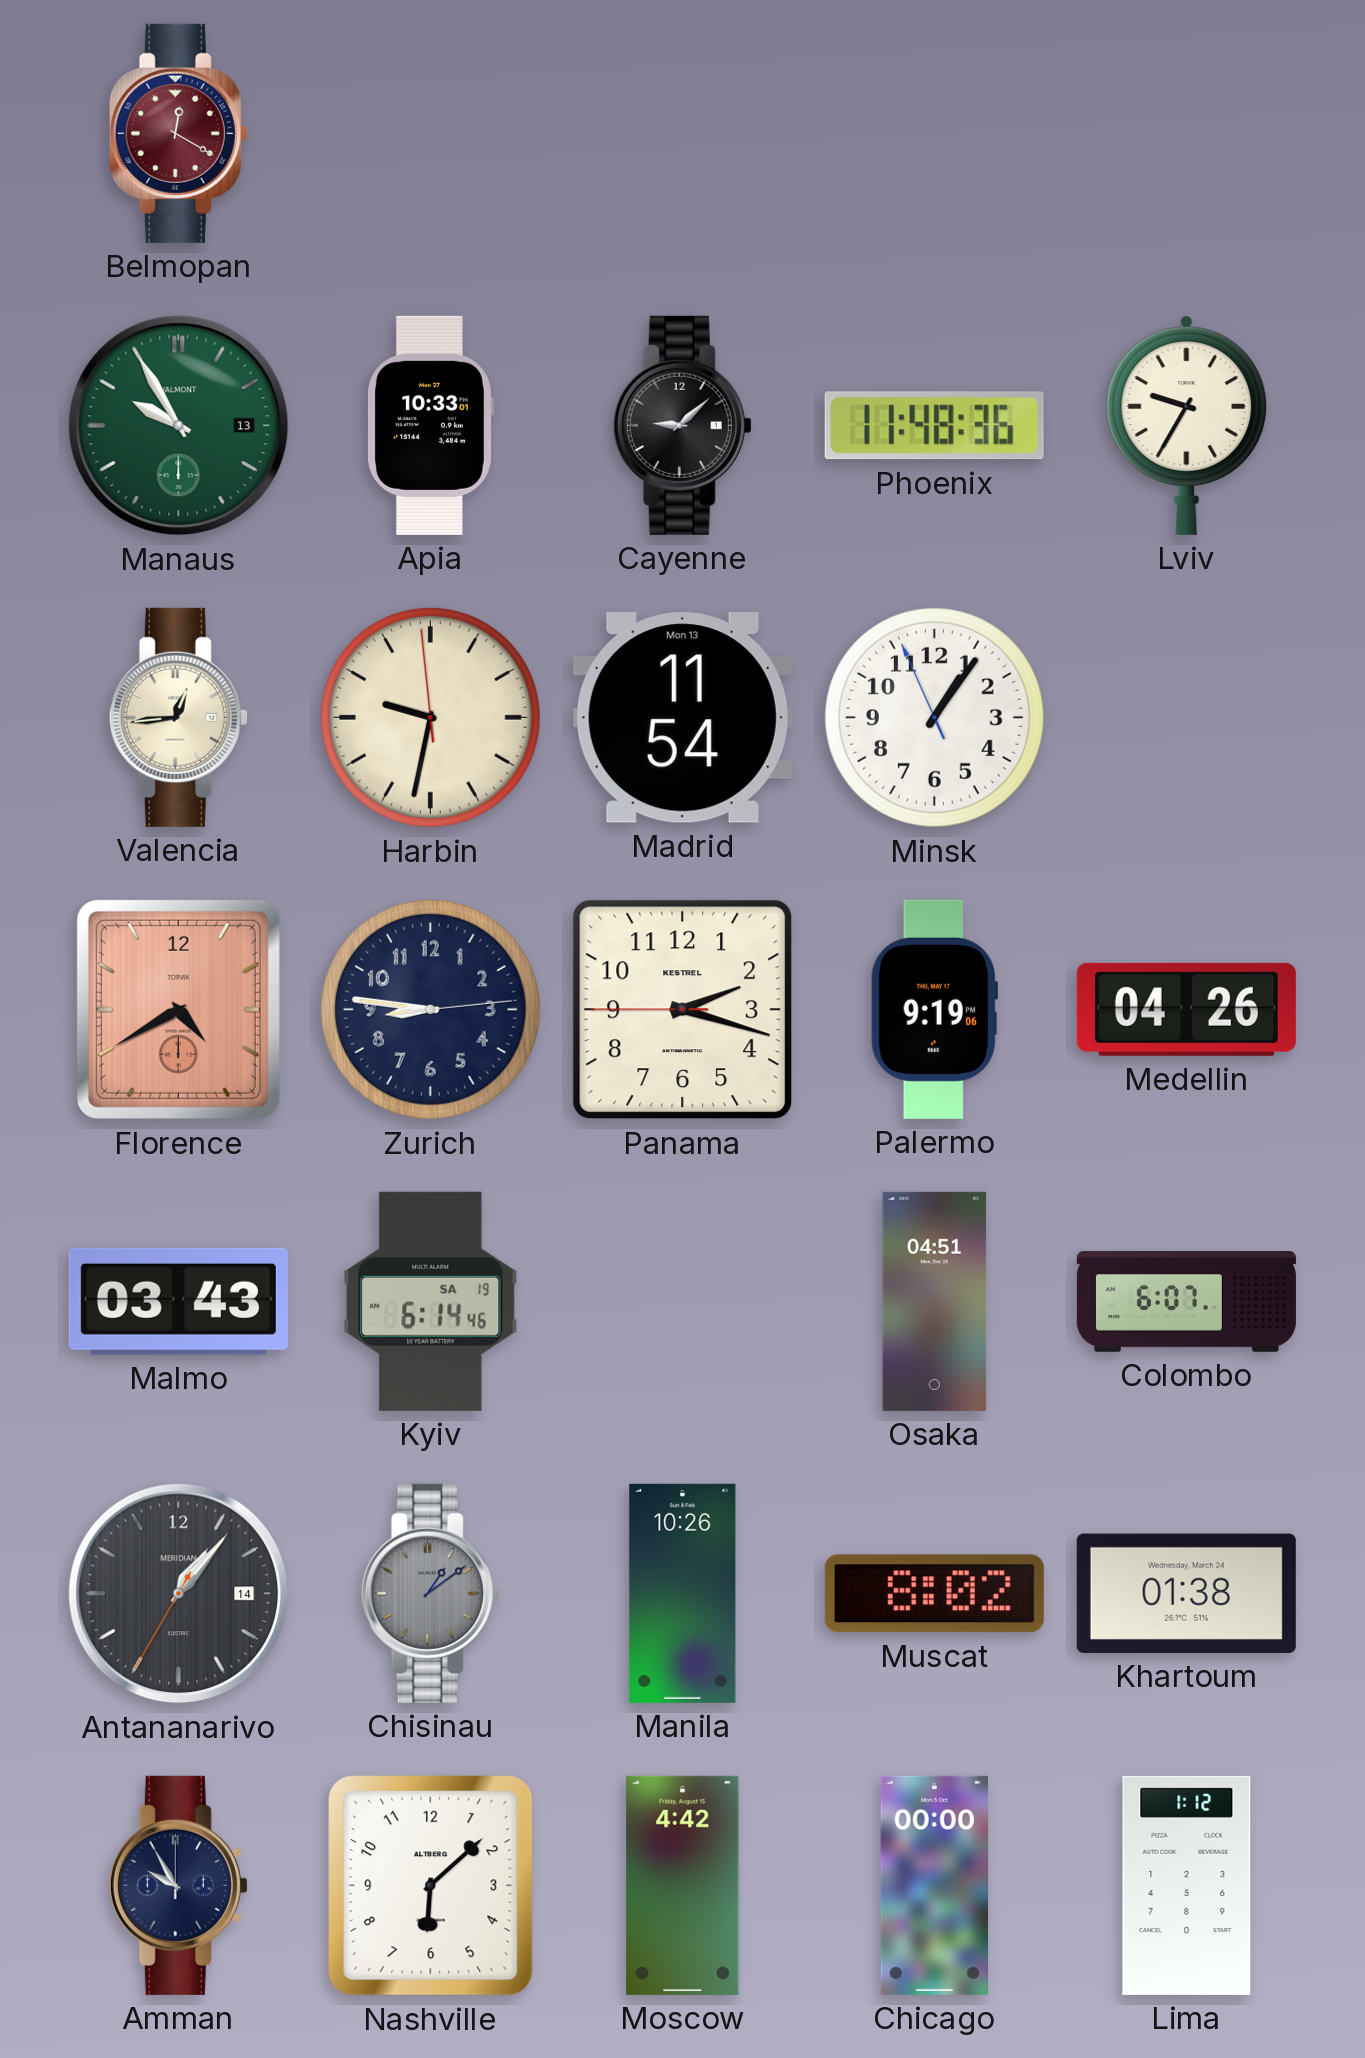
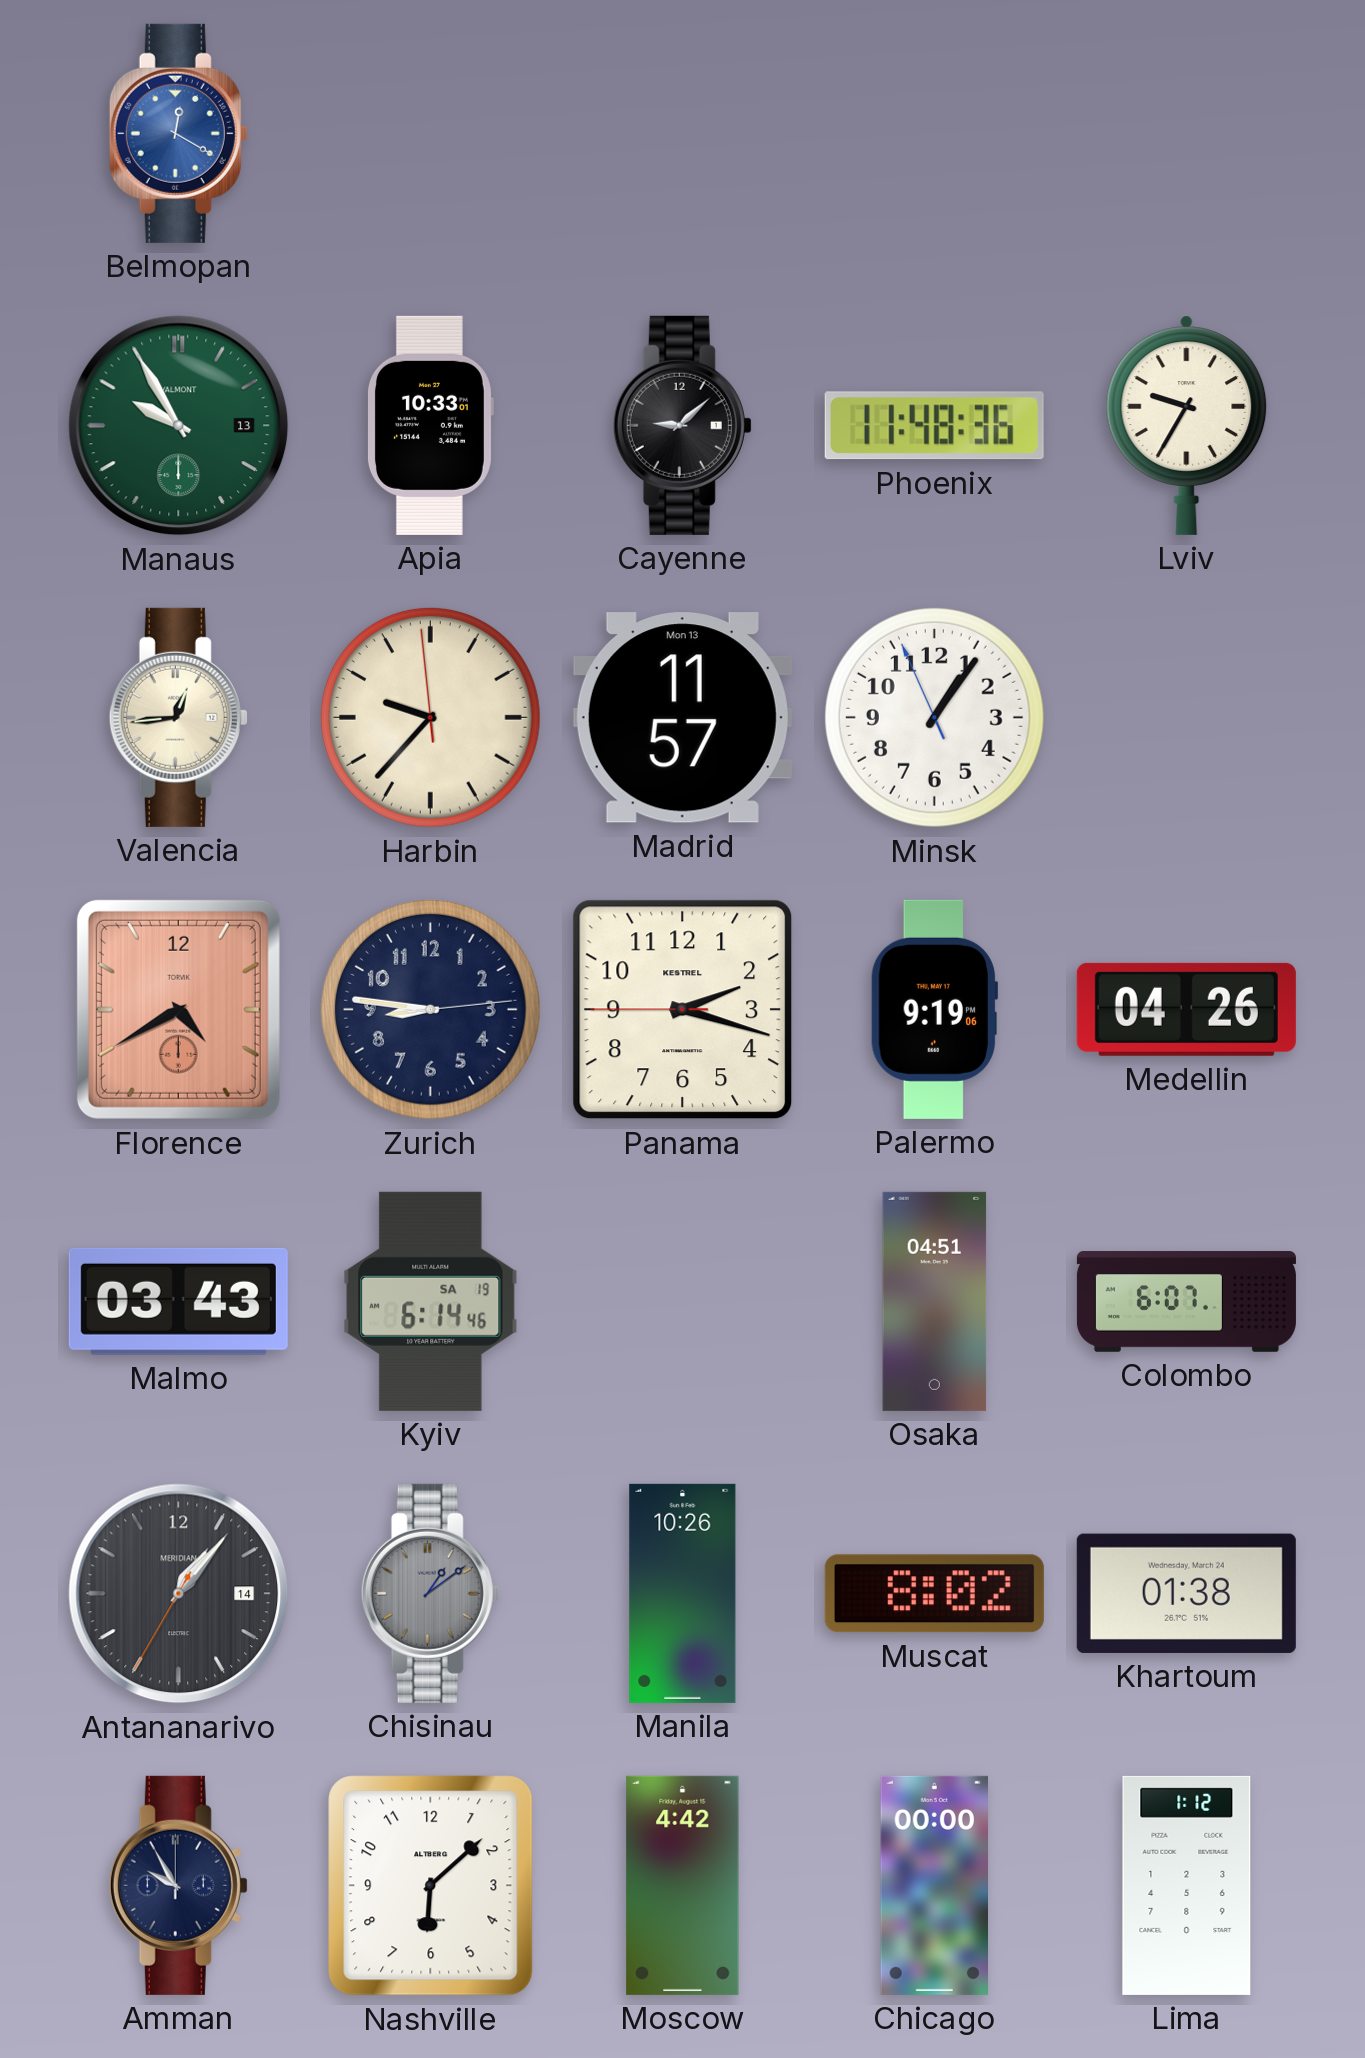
Belmopan dial: burgundy -> blue (178, 133)
Harbin: 9:31 -> 9:36 (430, 717)
Madrid: 11:54 -> 11:57 (682, 718)
